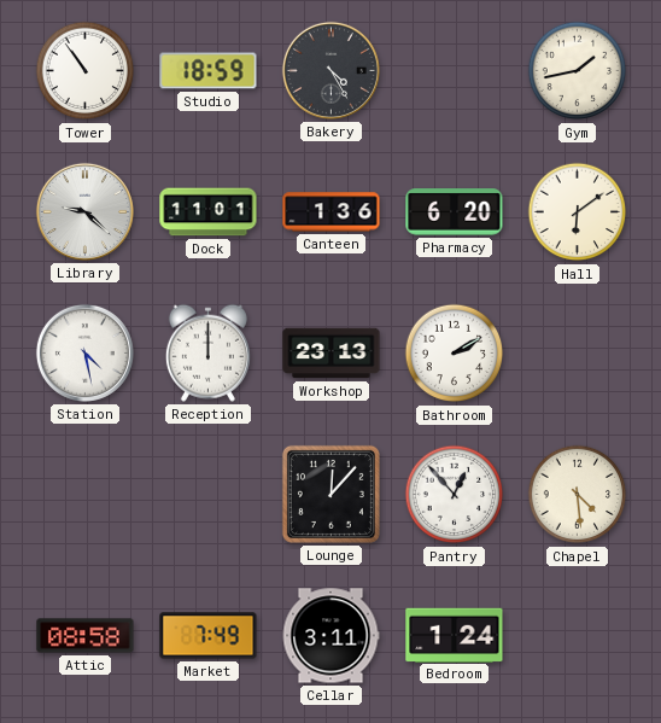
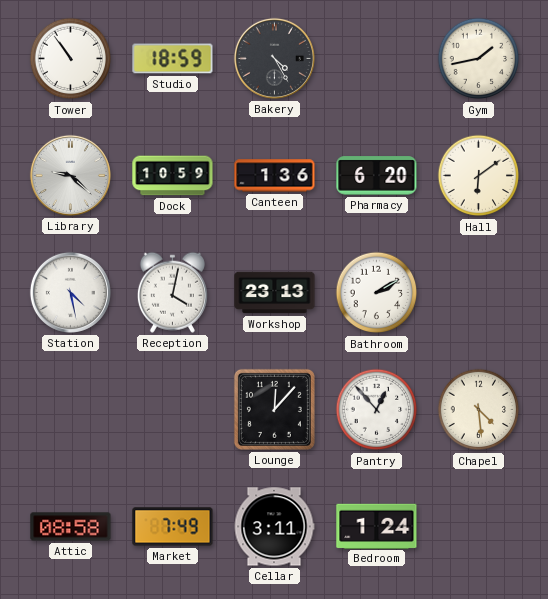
Dock: 11:01 -> 10:59 (173, 176)
Reception: 12:00 -> 4:02 (172, 292)
